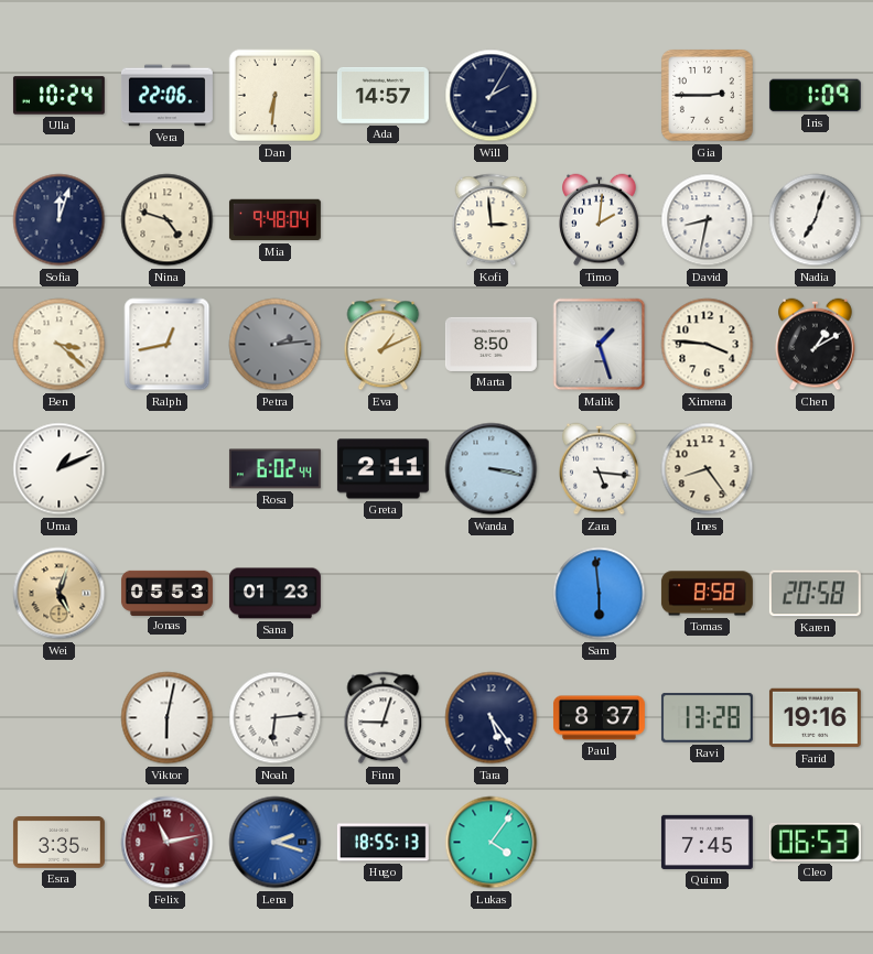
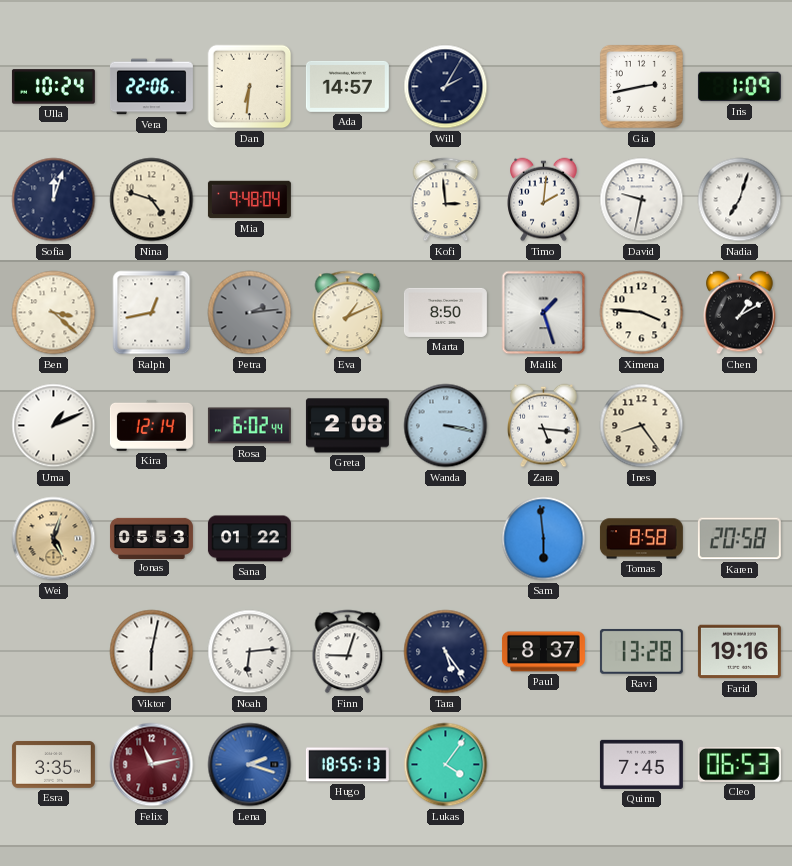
Gia: 2:45 -> 2:43 (641, 86)
David: 8:32 -> 9:32 (642, 200)
Kira: none -> 12:14 (151, 425)
Greta: 2:11 -> 2:08 (347, 426)
Sana: 01:23 -> 01:22 (249, 539)
